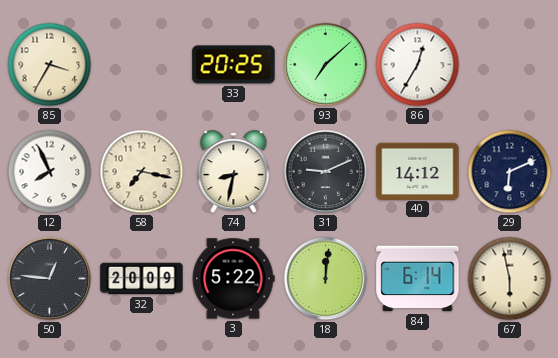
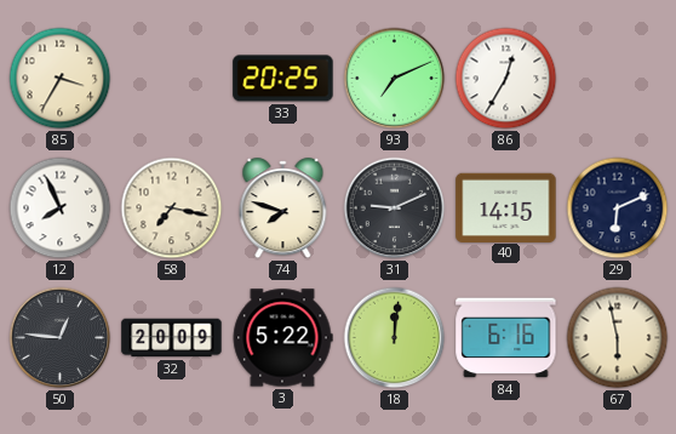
93: 7:08 -> 7:11 (395, 79)
74: 8:32 -> 7:48 (283, 209)
40: 14:12 -> 14:15 (506, 207)
84: 6:14 -> 6:16 (506, 338)
